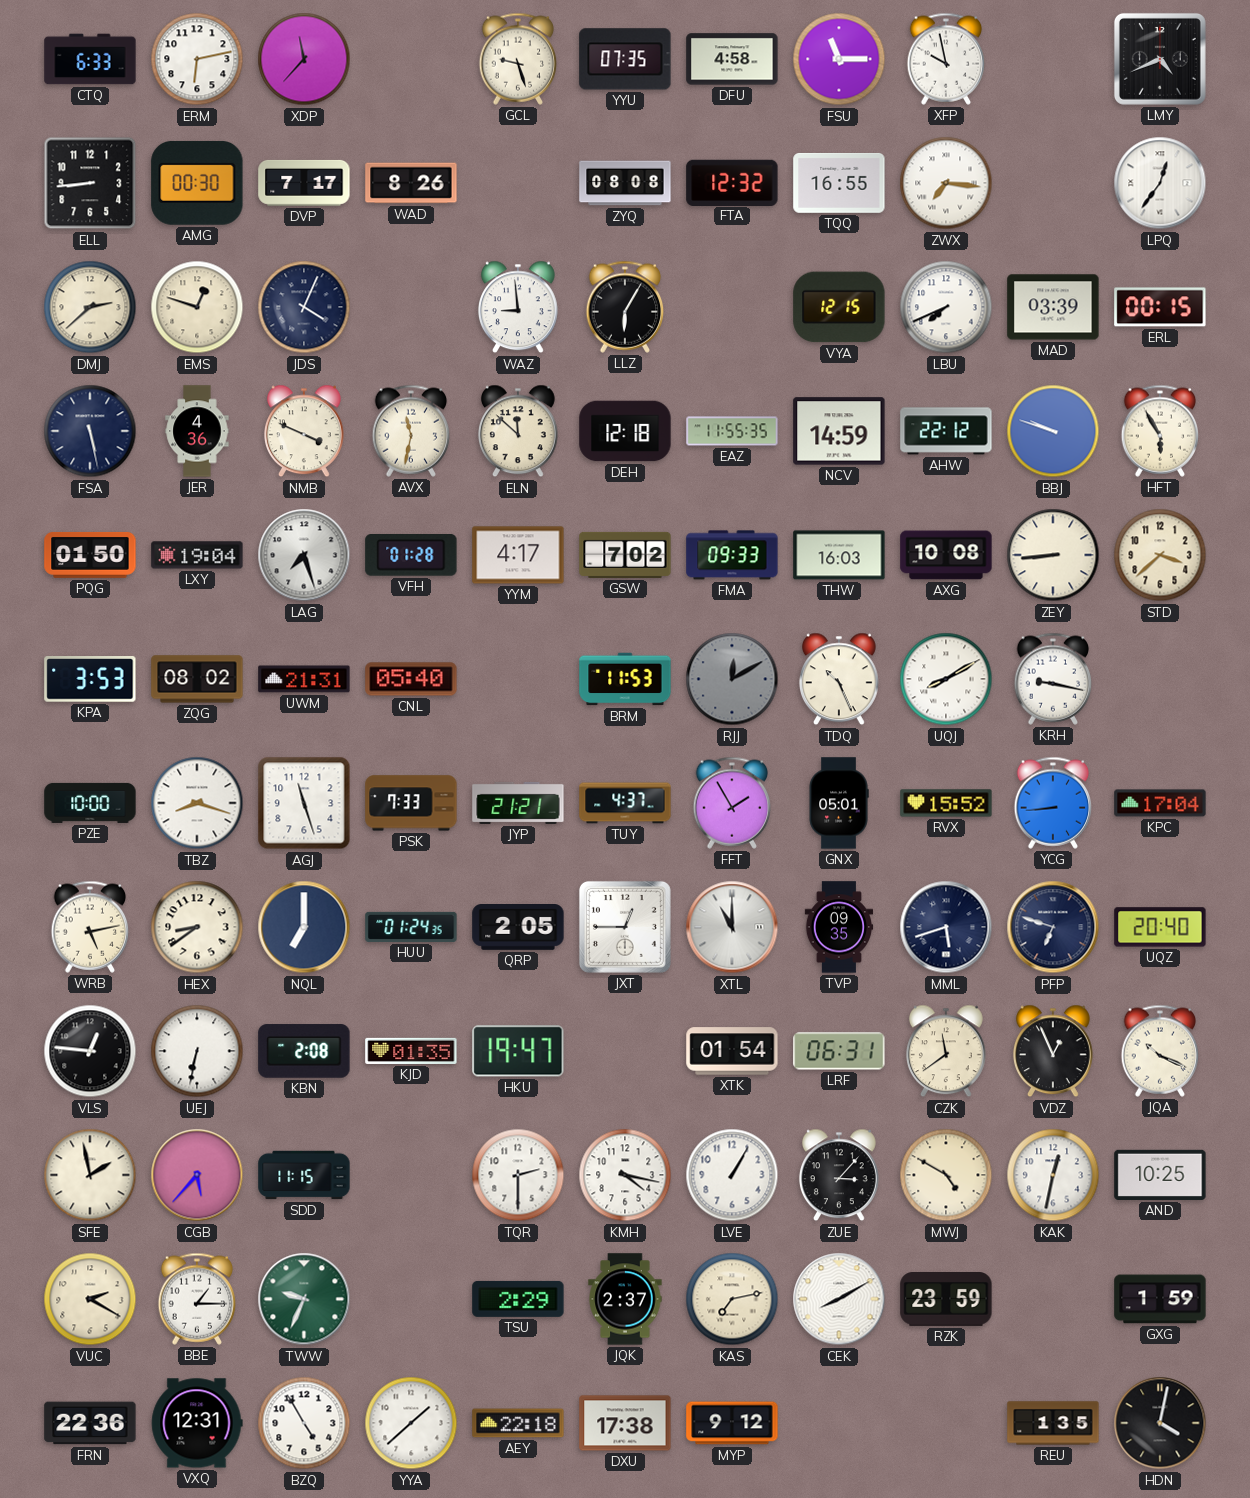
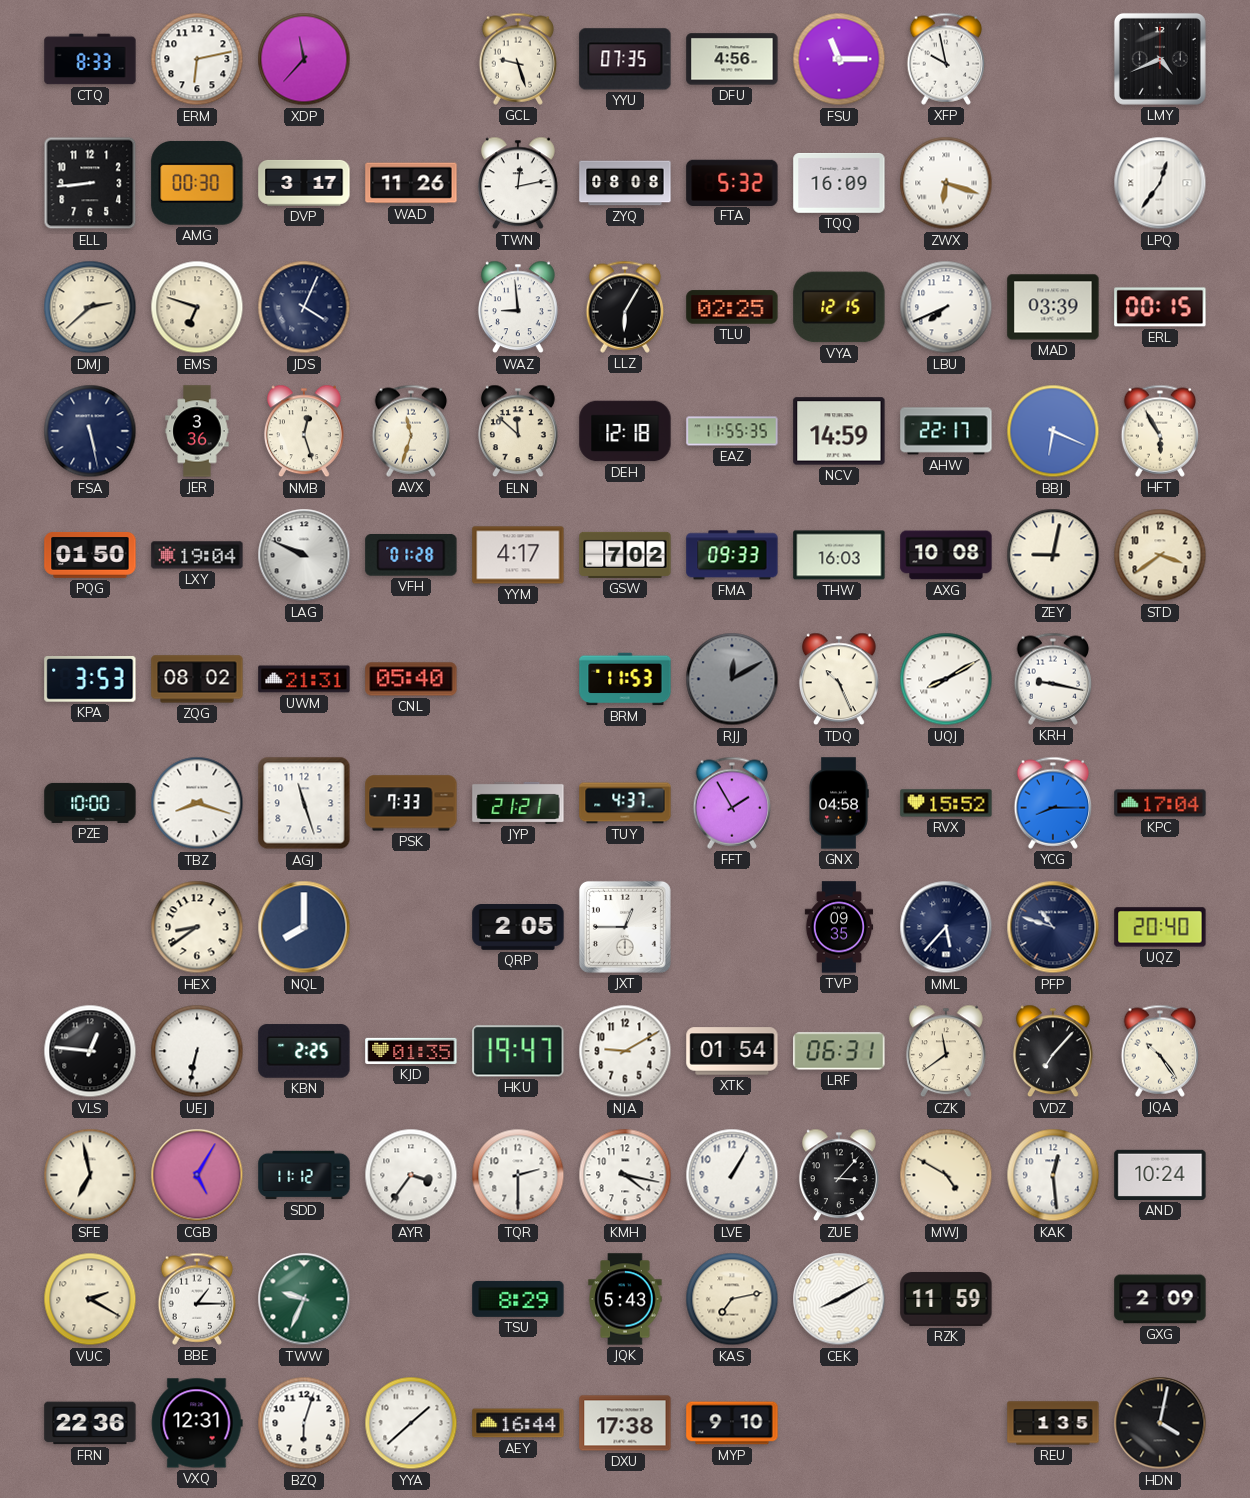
CTQ: 6:33 -> 8:33 (90, 59)
DFU: 4:58 -> 4:56 (732, 59)
DVP: 7:17 -> 3:17 (304, 183)
WAD: 8:26 -> 11:26 (411, 183)
TWN: none -> 12:13 (518, 183)
FTA: 12:32 -> 5:32 (732, 182)
TQQ: 16:55 -> 16:09 (839, 183)
ZWX: 7:16 -> 6:18 (946, 183)
EMS: 12:48 -> 6:48 (197, 307)
TLU: none -> 02:25 (732, 307)
JER: 4:36 -> 3:36 (197, 431)
NMB: 3:49 -> 12:27 (304, 431)
AVX: 11:32 -> 11:33 (411, 431)
AHW: 22:12 -> 22:17 (946, 431)
BBJ: 9:48 -> 6:19 (1053, 431)
LAG: 7:27 -> 9:49 (304, 555)
ZEY: 8:44 -> 9:02 (1053, 555)
STD: 3:38 -> 3:39 (1160, 555)
GNX: 05:01 -> 04:58 (839, 803)
YCG: 8:44 -> 8:15 (1053, 803)
WRB: 5:13 -> none (90, 927)
NQL: 7:00 -> 8:00 (304, 927)
HUU: 01:24 -> none (411, 927)
XTL: 11:00 -> none (732, 927)
MML: 5:42 -> 5:37 (946, 927)
PFP: 6:48 -> 10:48 (1053, 927)
KBN: 2:08 -> 2:25 (304, 1051)
NJA: none -> 9:10 (625, 1051)
VDZ: 12:56 -> 7:07 (1053, 1051)
JQA: 10:19 -> 10:24 (1160, 1051)
SFE: 1:58 -> 6:58 (90, 1175)
CGB: 5:37 -> 5:05 (197, 1175)
SDD: 11:15 -> 11:12 (304, 1175)
AYR: none -> 3:36 (411, 1175)
KAK: 12:32 -> 12:29 (1053, 1175)
AND: 10:25 -> 10:24 (1160, 1175)
TSU: 2:29 -> 8:29 (518, 1299)
JQK: 2:37 -> 5:43 (625, 1299)
RZK: 23:59 -> 11:59 (946, 1300)
GXG: 1:59 -> 2:09 (1160, 1299)
BZQ: 4:55 -> 6:03 (304, 1423)
AEY: 22:18 -> 16:44 (518, 1423)
MYP: 9:12 -> 9:10 (732, 1423)
